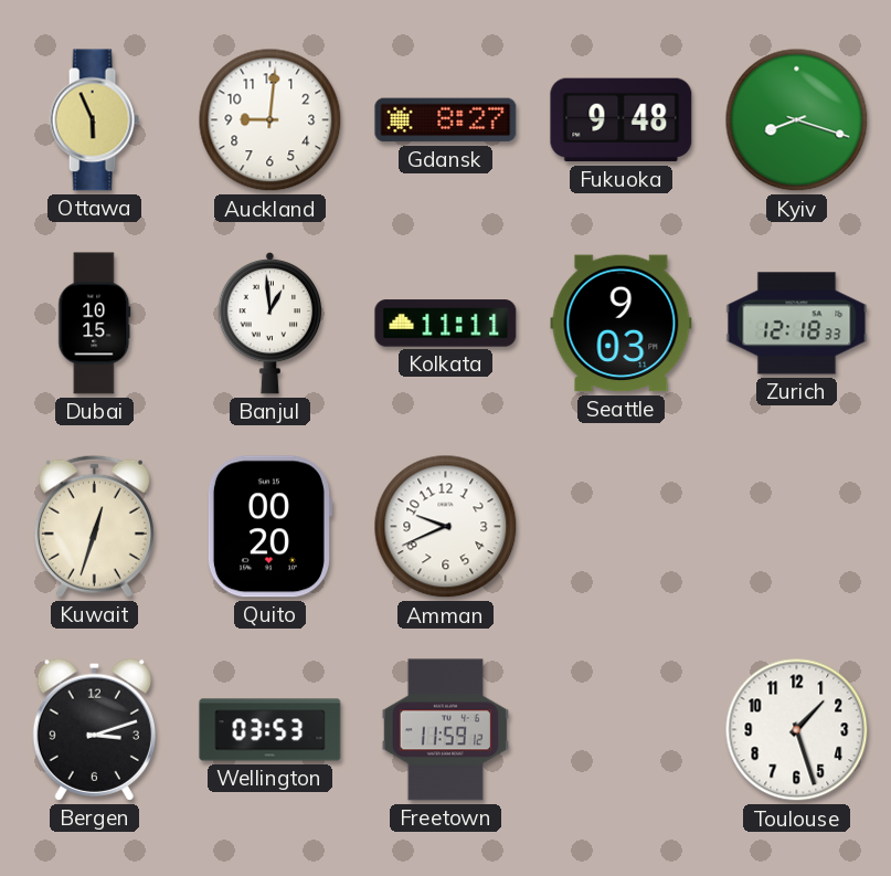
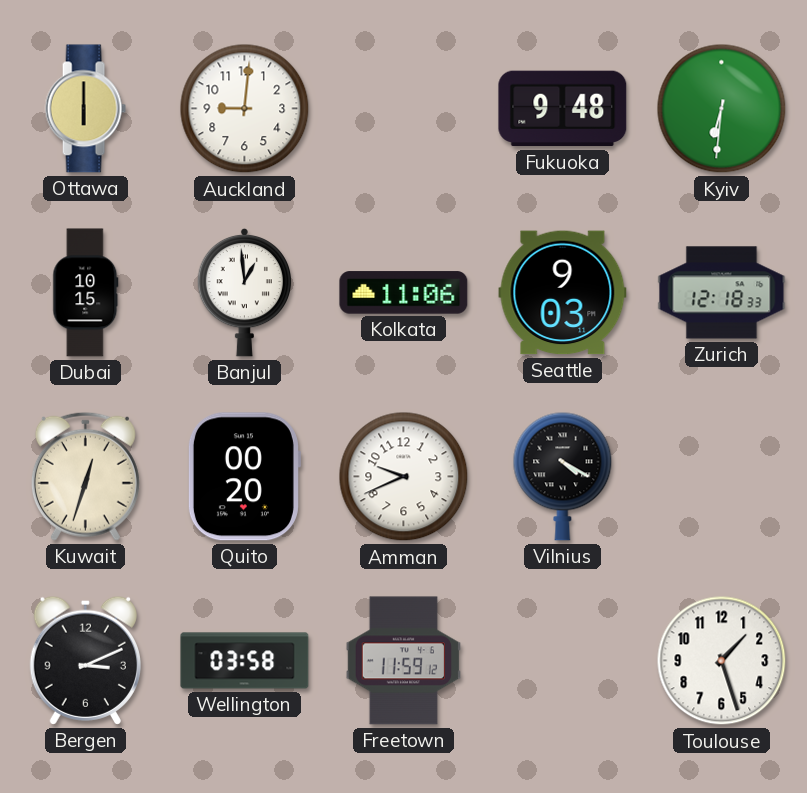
Ottawa: 5:56 -> 6:00 (85, 109)
Gdansk: 8:27 -> none (446, 120)
Kyiv: 8:18 -> 6:31 (722, 109)
Kolkata: 11:11 -> 11:06 (404, 293)
Vilnius: none -> 4:20 (563, 476)
Bergen: 3:12 -> 3:11 (85, 660)
Wellington: 03:53 -> 03:58 (245, 661)
